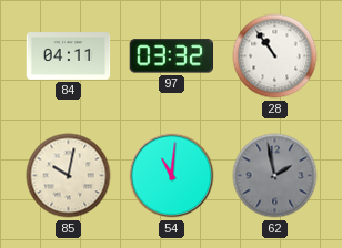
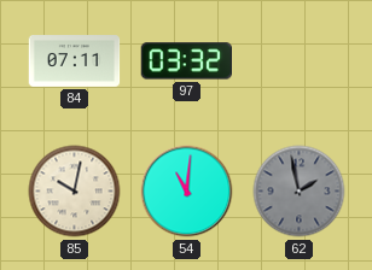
84: 04:11 -> 07:11 (75, 61)
28: 10:54 -> none (275, 56)
